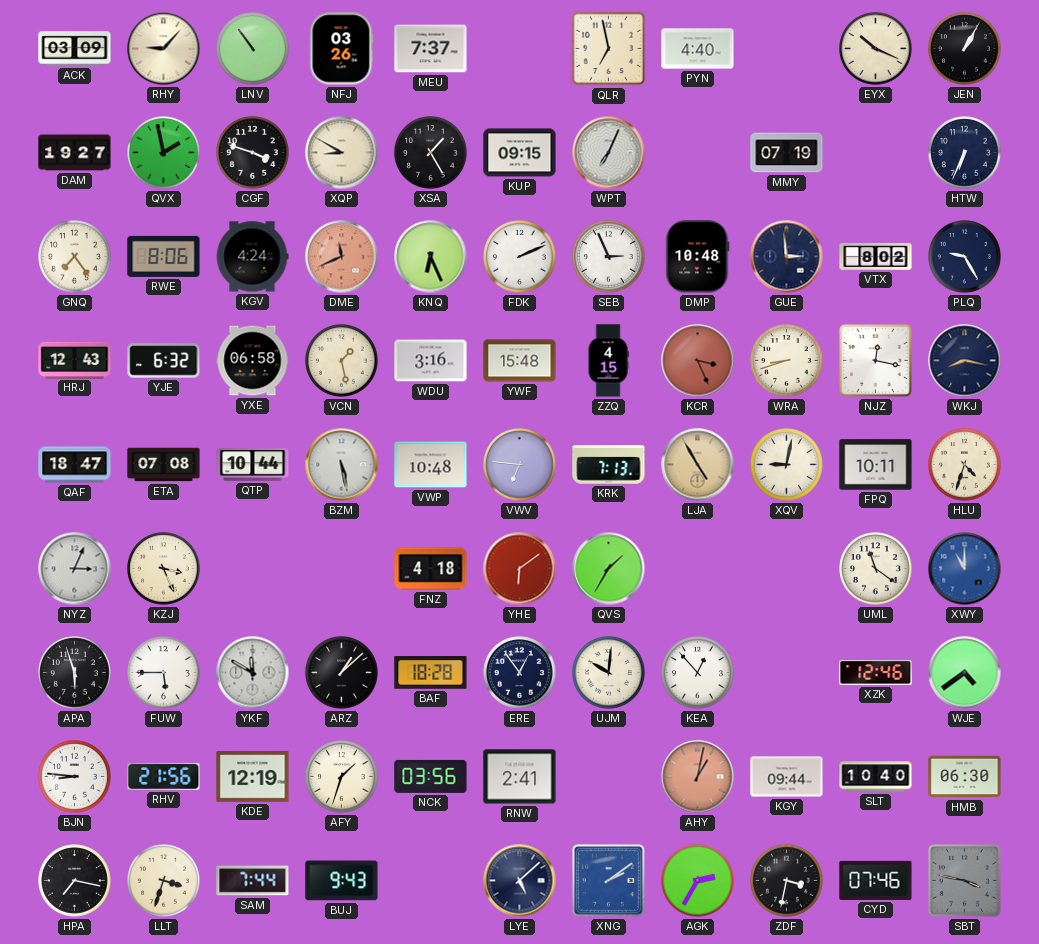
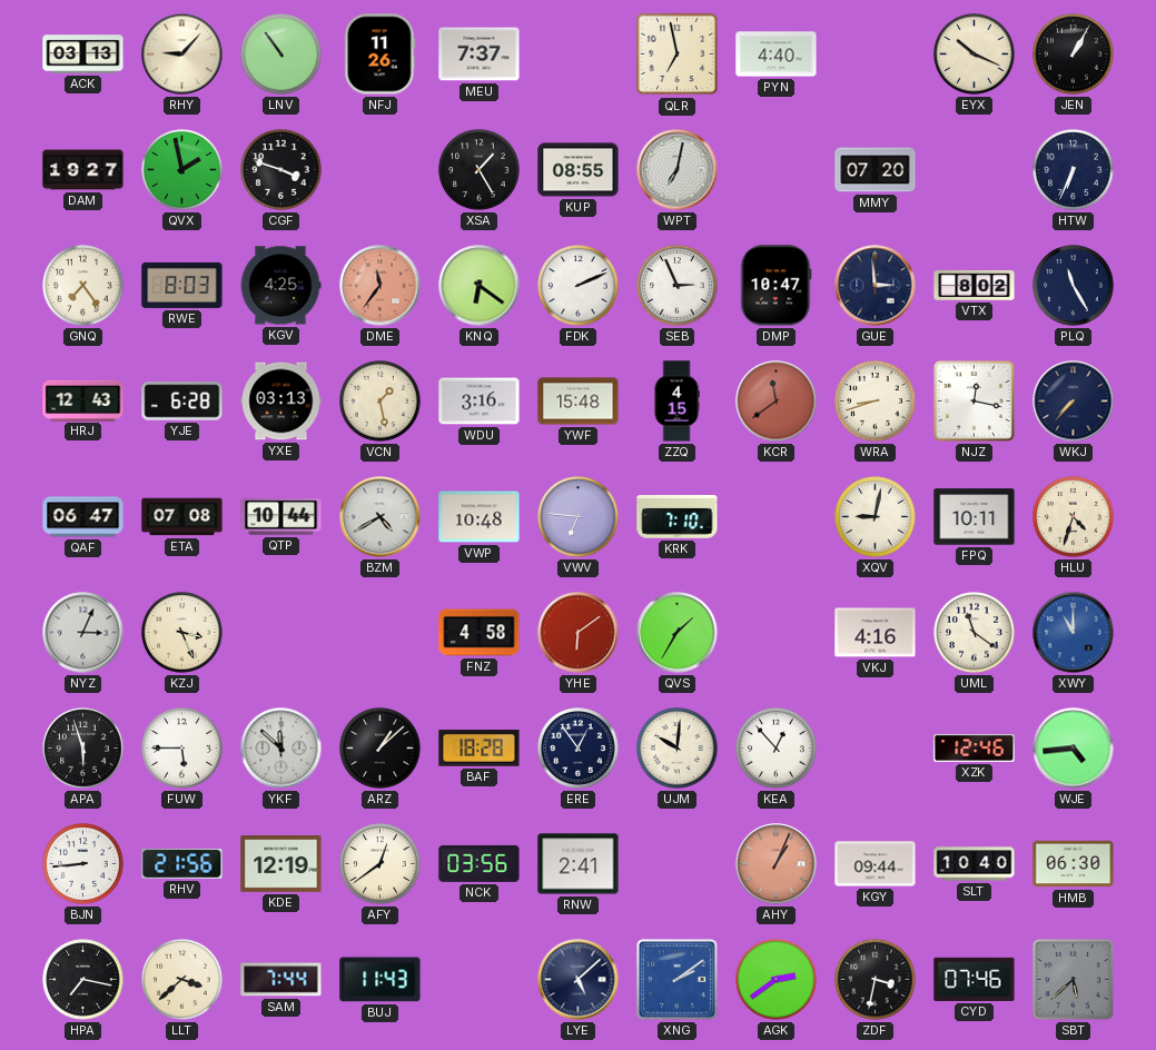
ACK: 03:09 -> 03:13 (83, 55)
NFJ: 03:26 -> 11:26 (381, 55)
XQP: 8:50 -> none (342, 153)
KUP: 09:15 -> 08:55 (579, 170)
WPT: 7:04 -> 7:02 (678, 170)
MMY: 07:19 -> 07:20 (876, 170)
RWE: 8:06 -> 8:03 (182, 285)
KGV: 4:24 -> 4:25 (280, 286)
DME: 11:41 -> 11:36 (381, 286)
KNQ: 6:26 -> 6:21 (480, 286)
DMP: 10:48 -> 10:47 (777, 286)
PLQ: 9:25 -> 11:25 (1074, 286)
YJE: 6:32 -> 6:28 (182, 402)
YXE: 06:58 -> 03:13 (281, 402)
KCR: 3:26 -> 11:39 (777, 402)
WKJ: 8:17 -> 7:37 (1074, 402)
QAF: 18:47 -> 06:47 (83, 517)
BZM: 5:28 -> 4:40 (381, 517)
KRK: 7:13 -> 7:10 (678, 517)
LJA: 4:55 -> none (698, 465)
FNZ: 4:18 -> 4:58 (480, 633)
VKJ: none -> 4:16 (876, 633)
YKF: 11:50 -> 11:52 (281, 749)
WJE: 4:39 -> 4:44 (1074, 749)
BJN: 8:46 -> 8:44 (83, 864)
AFY: 1:33 -> 12:39 (381, 864)
AHY: 1:02 -> 1:04 (777, 864)
LLT: 3:33 -> 3:38 (182, 980)
BUJ: 9:43 -> 11:43 (381, 980)
AGK: 2:35 -> 2:39 (777, 980)
SBT: 3:47 -> 5:38 (1073, 979)
